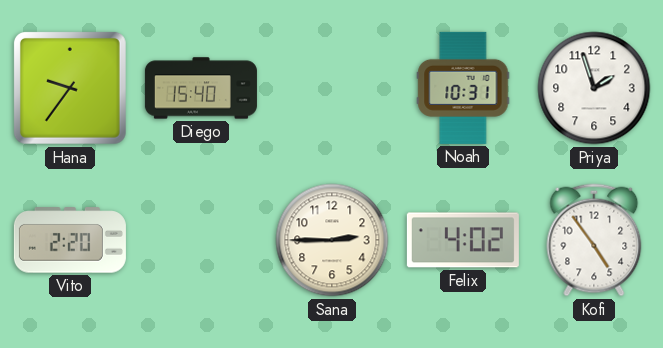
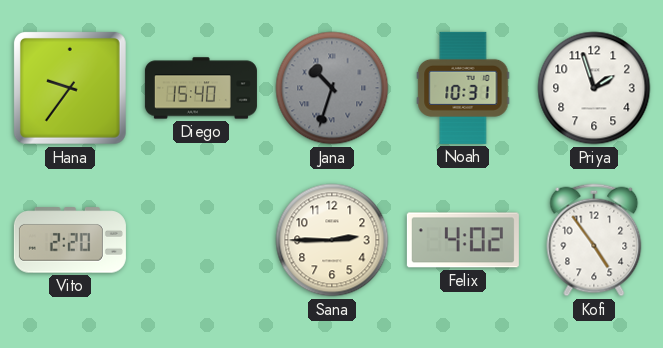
Jana: none -> 10:33 (332, 88)
